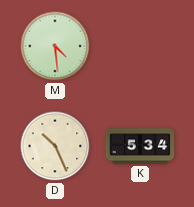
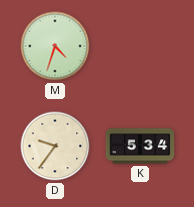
M: 4:29 -> 4:33 (55, 46)
D: 10:26 -> 9:36 (55, 146)
